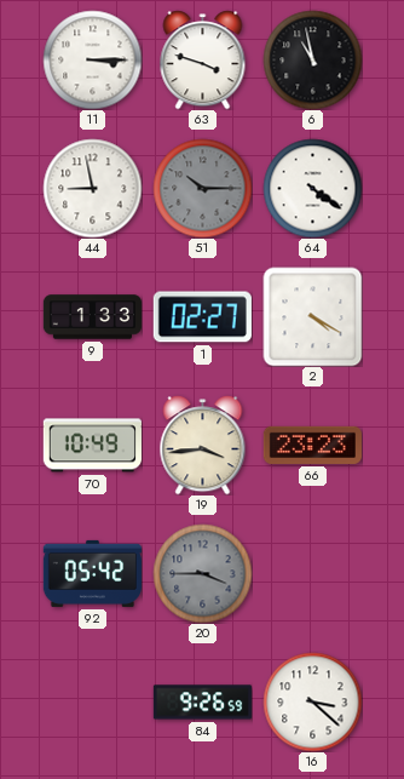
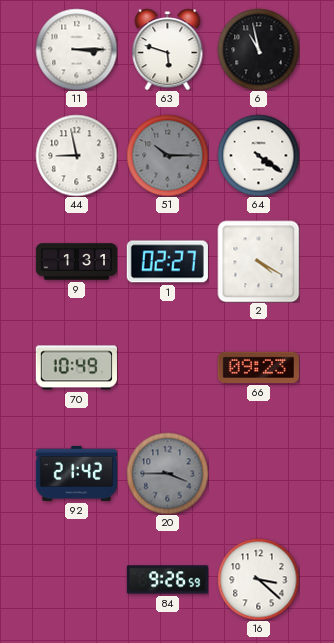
63: 3:48 -> 5:48 (168, 49)
9: 1:33 -> 1:31 (76, 262)
19: 3:44 -> none (203, 445)
66: 23:23 -> 09:23 (258, 367)
92: 05:42 -> 21:42 (76, 473)
